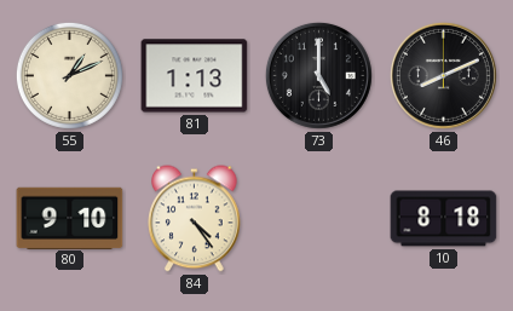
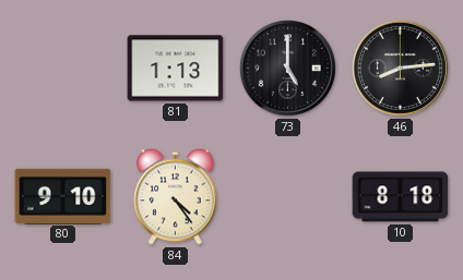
55: 1:11 -> none (69, 75)
46: 8:11 -> 8:14 (400, 68)
